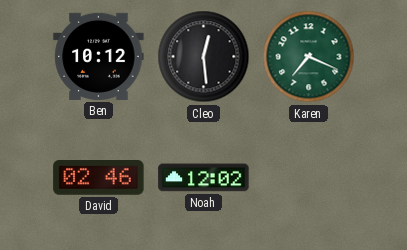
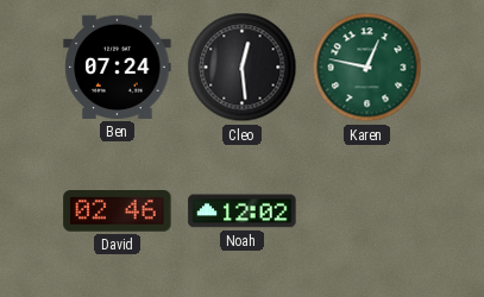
Ben: 10:12 -> 07:24 (118, 67)
Karen: 7:19 -> 12:47 (367, 68)
